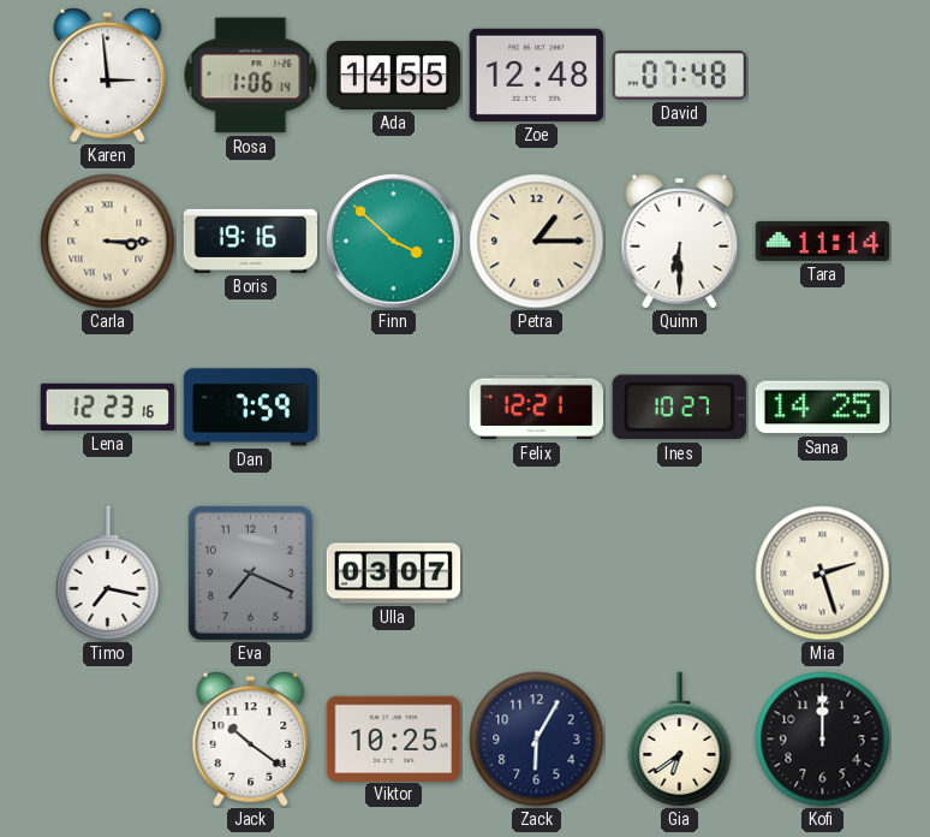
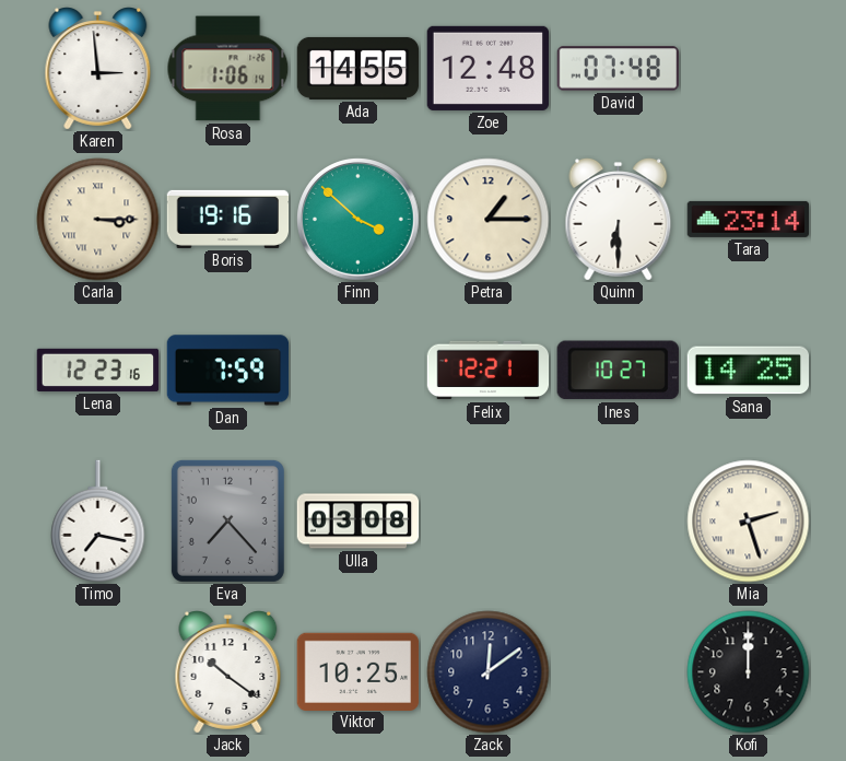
Tara: 11:14 -> 23:14 (749, 219)
Eva: 7:19 -> 7:23 (227, 520)
Ulla: 03:07 -> 03:08 (359, 522)
Zack: 6:05 -> 12:09 (489, 672)
Gia: 6:39 -> none (680, 740)
